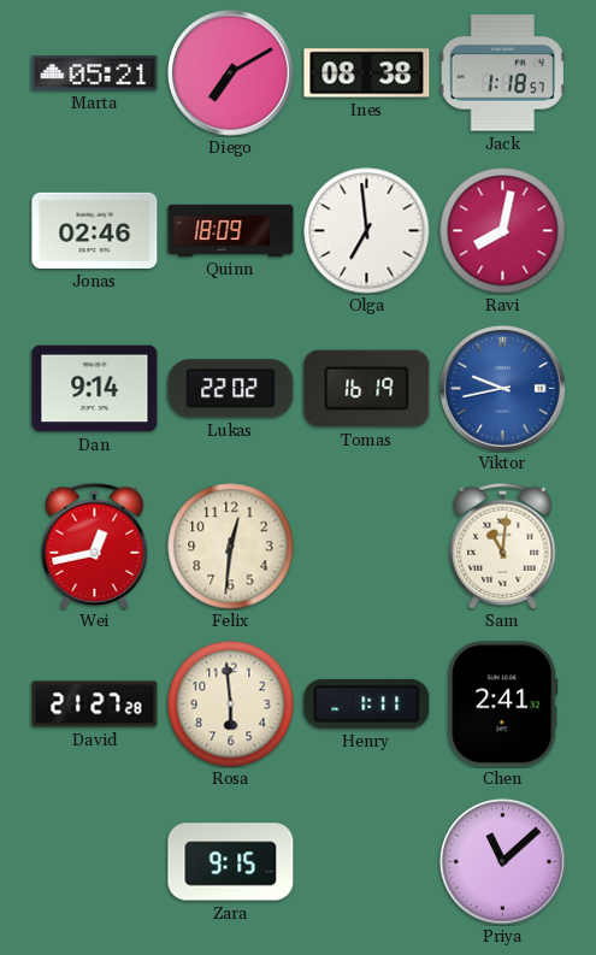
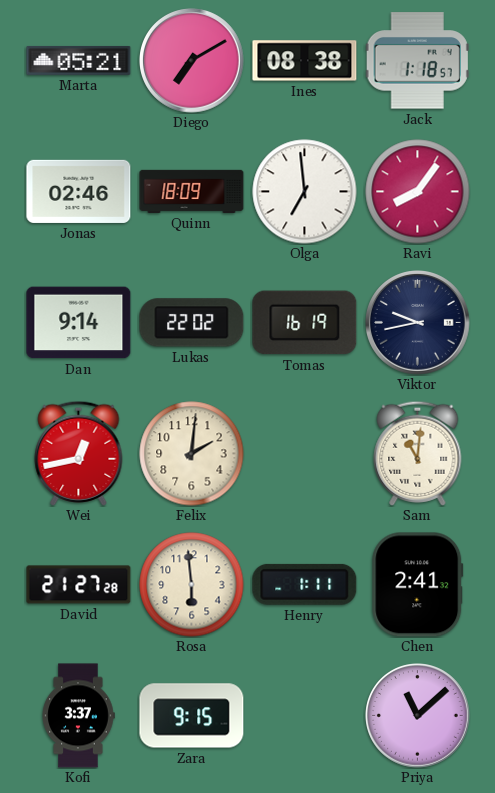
Ravi: 8:02 -> 8:06 (418, 192)
Viktor dial: blue -> navy (418, 323)
Felix: 12:31 -> 2:01 (192, 454)
Kofi: none -> 3:37 (78, 716)
